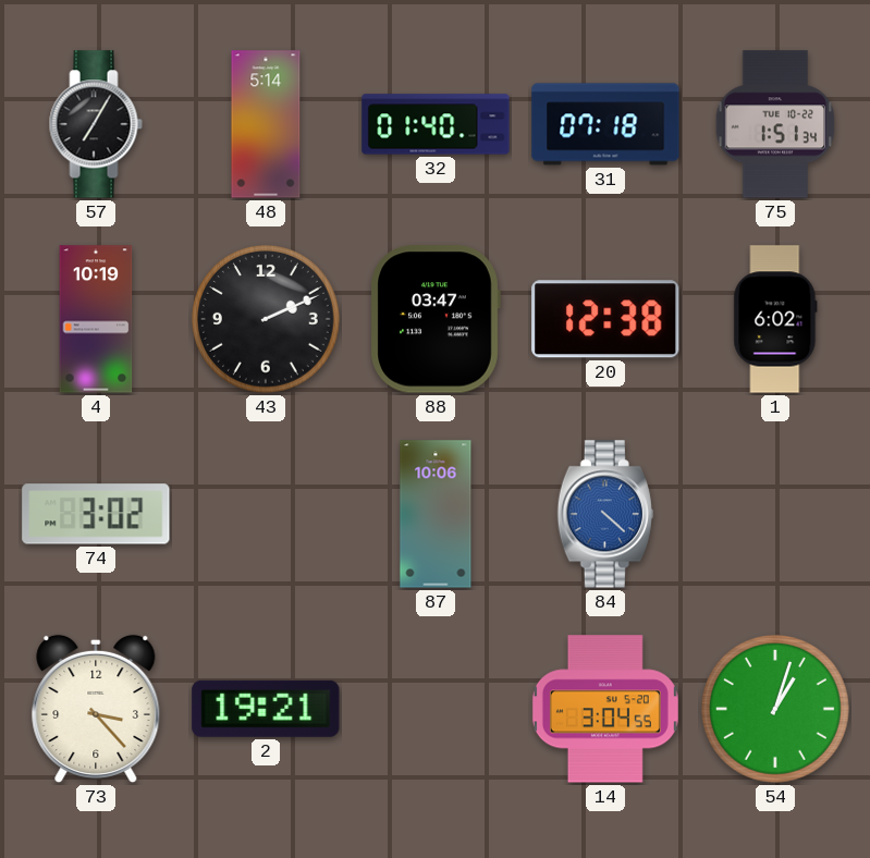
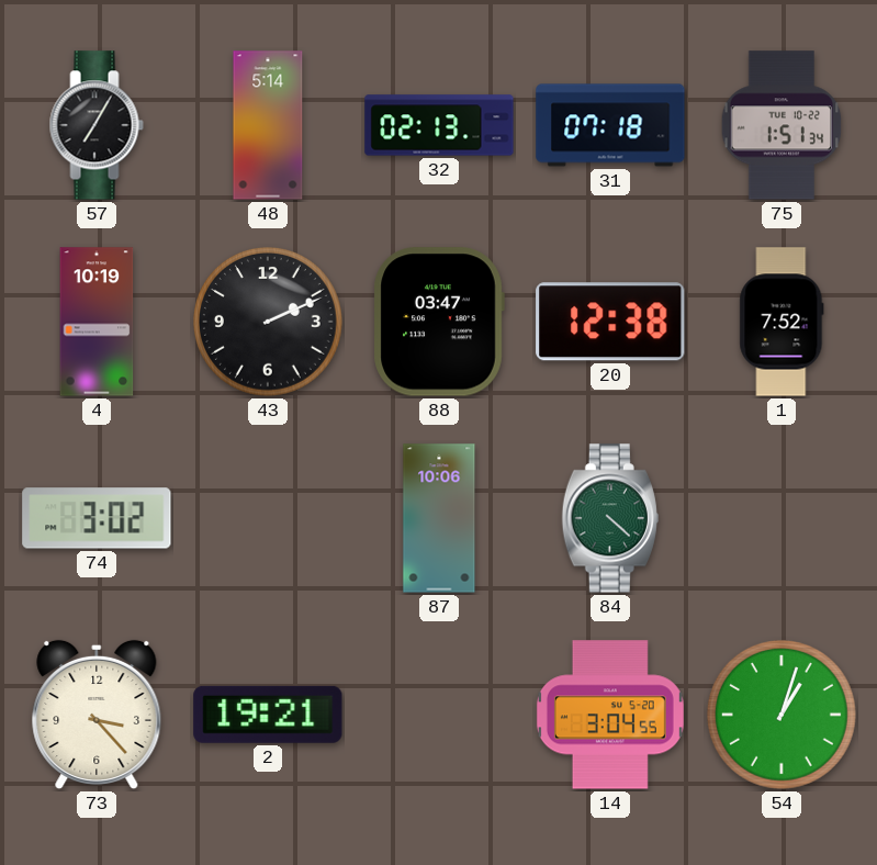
32: 01:40 -> 02:13 (439, 125)
1: 6:02 -> 7:52 (782, 322)
84 dial: blue -> green (610, 518)
